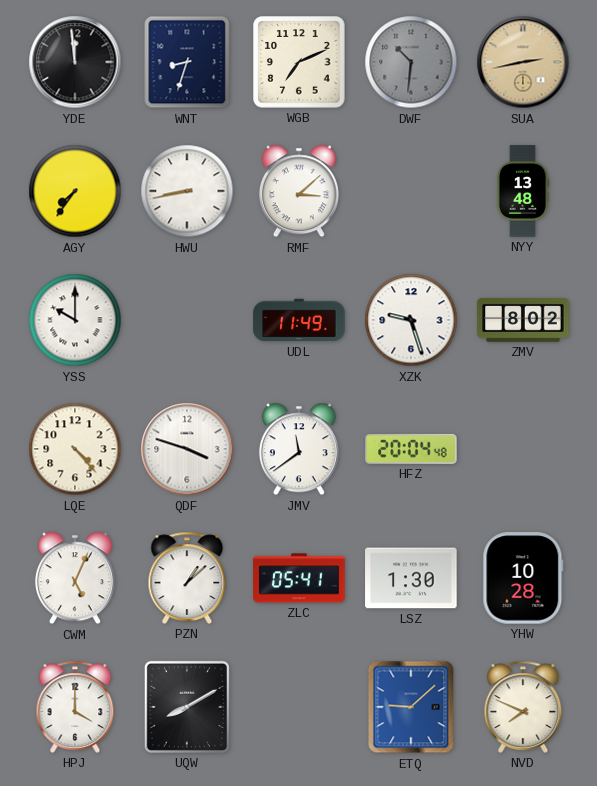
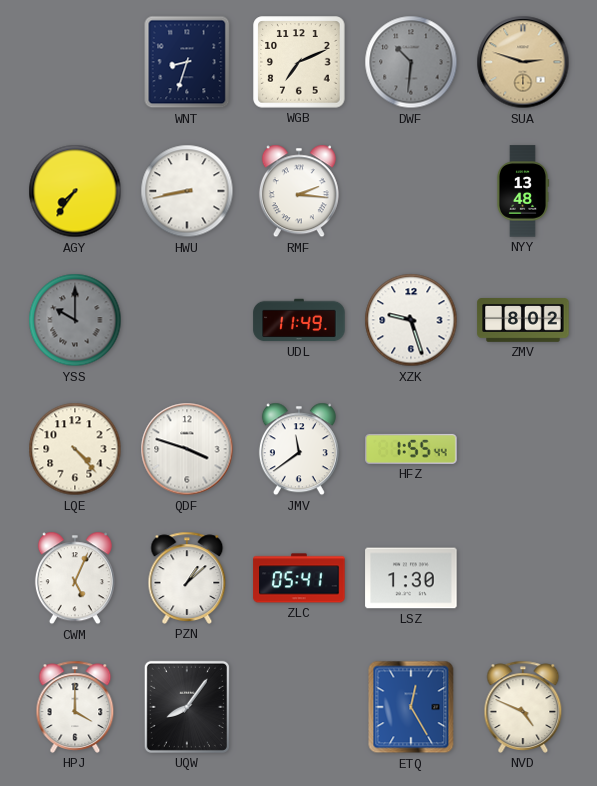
YDE: 11:59 -> none (75, 62)
SUA: 2:43 -> 2:48 (523, 62)
RMF: 3:08 -> 2:16 (299, 191)
YSS dial: white -> grey (75, 320)
HFZ: 20:04 -> 1:55 (411, 449)
YHW: 10:28 -> none (523, 578)
UQW: 8:10 -> 8:06 (187, 707)
ETQ: 9:08 -> 12:25 (411, 707)
NVD: 7:49 -> 4:49 (523, 707)
